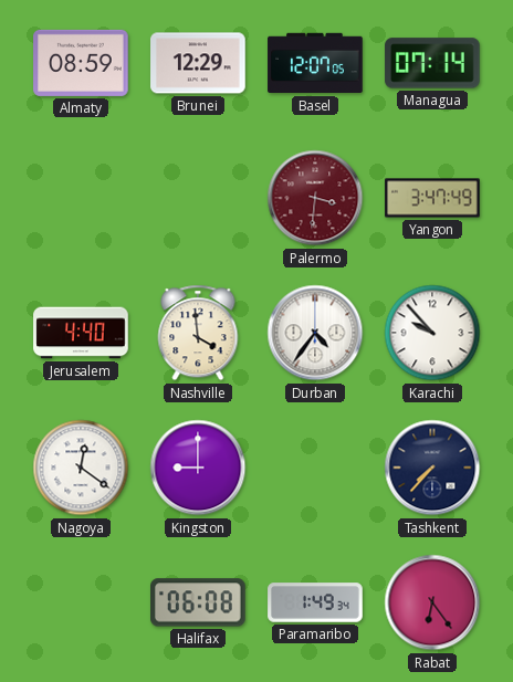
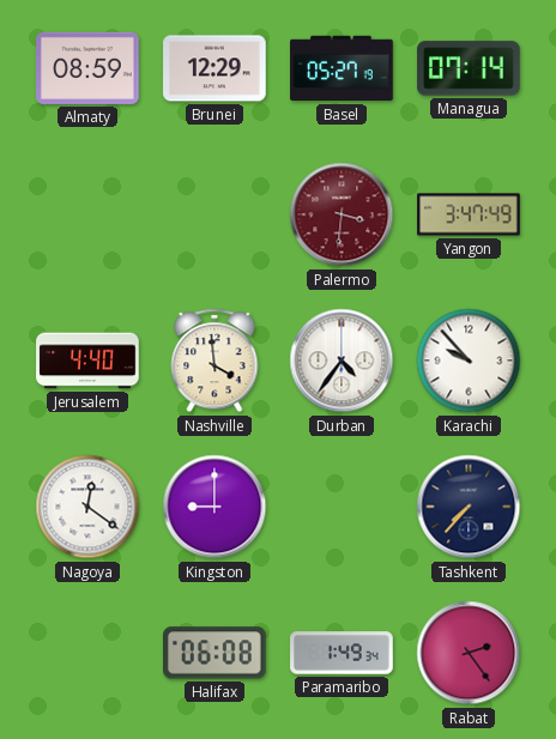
Basel: 12:07 -> 05:27 (342, 68)
Rabat: 6:24 -> 2:24 (469, 653)
